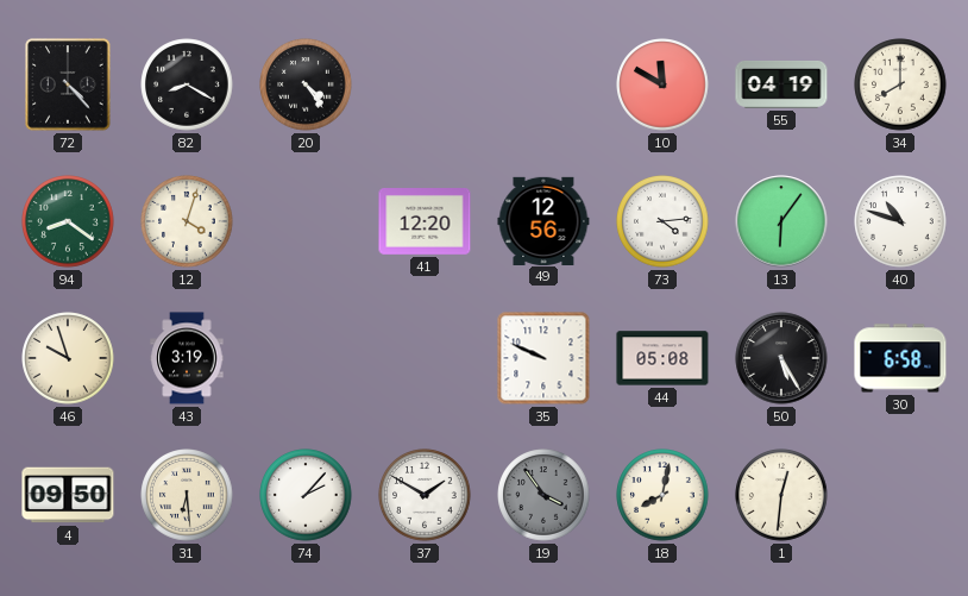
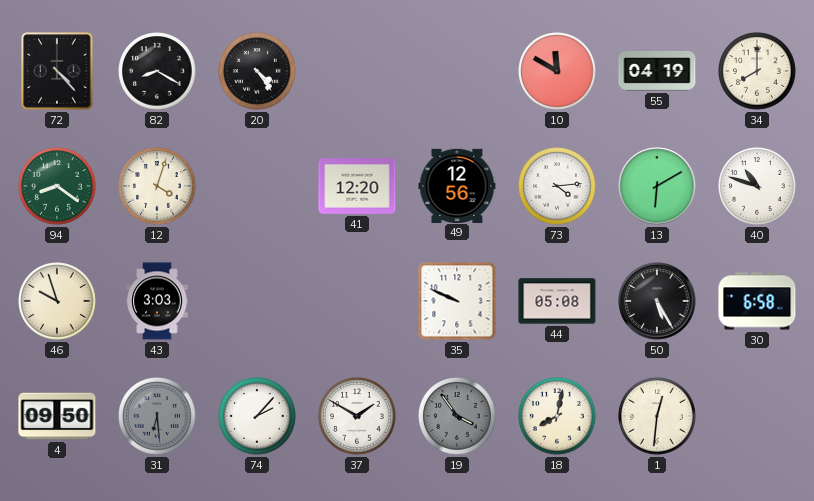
13: 6:06 -> 6:10 (657, 186)
43: 3:19 -> 3:03 (157, 301)
31 dial: cream -> grey (157, 416)
